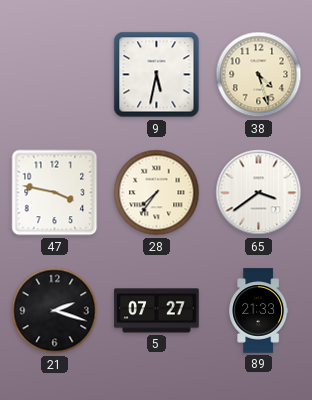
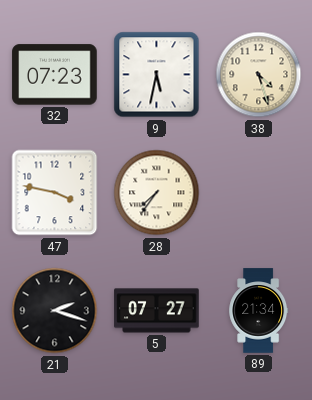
32: none -> 07:23 (55, 75)
65: 3:39 -> none (259, 193)
89: 21:33 -> 21:34 (259, 311)
